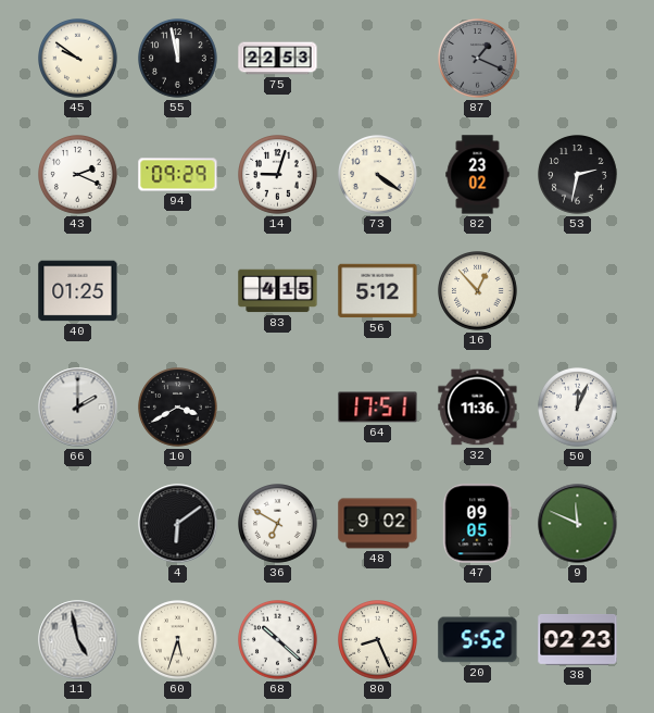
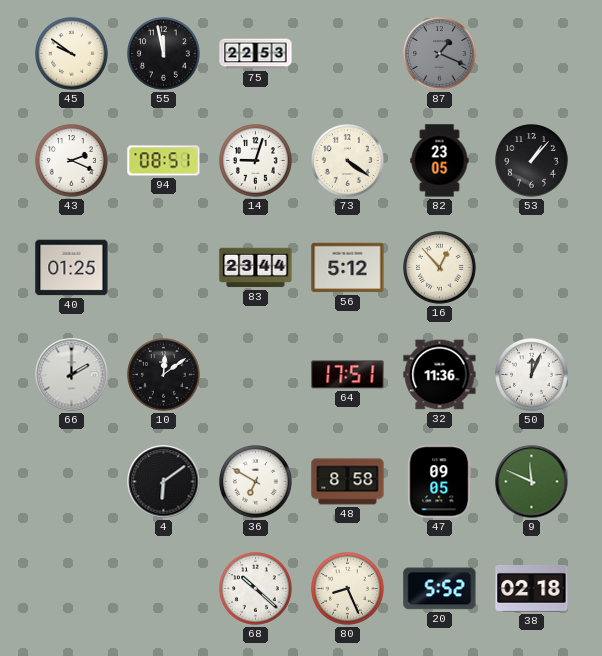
94: 09:29 -> 08:51 (164, 161)
82: 23:02 -> 23:05 (440, 161)
53: 2:32 -> 1:07 (532, 161)
83: 4:15 -> 23:44 (256, 268)
10: 3:40 -> 12:09 (164, 375)
48: 9:02 -> 8:58 (348, 482)
11: 4:58 -> none (78, 640)
60: 5:33 -> none (178, 640)
38: 02:23 -> 02:18 (532, 588)
